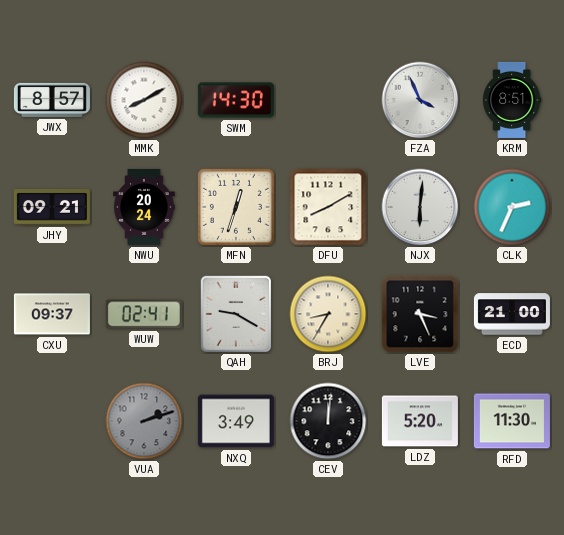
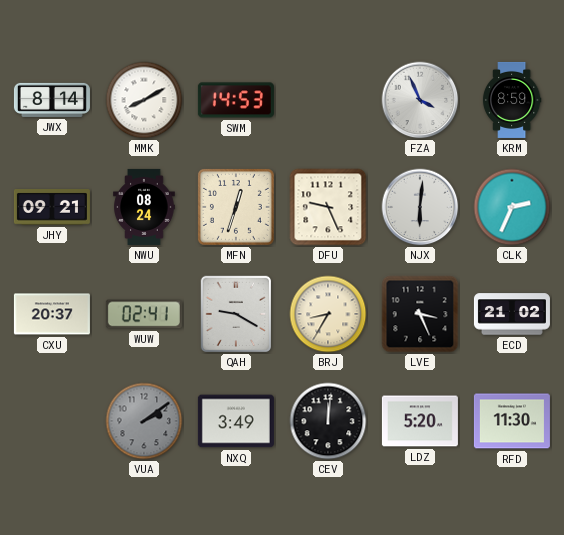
JWX: 8:57 -> 8:14 (52, 100)
SWM: 14:30 -> 14:53 (236, 100)
KRM: 8:51 -> 8:59 (512, 100)
NWU: 20:24 -> 08:24 (144, 207)
DFU: 8:10 -> 9:26 (328, 207)
CXU: 09:37 -> 20:37 (52, 314)
ECD: 21:00 -> 21:02 (512, 314)
VUA: 2:12 -> 2:09 (144, 421)
